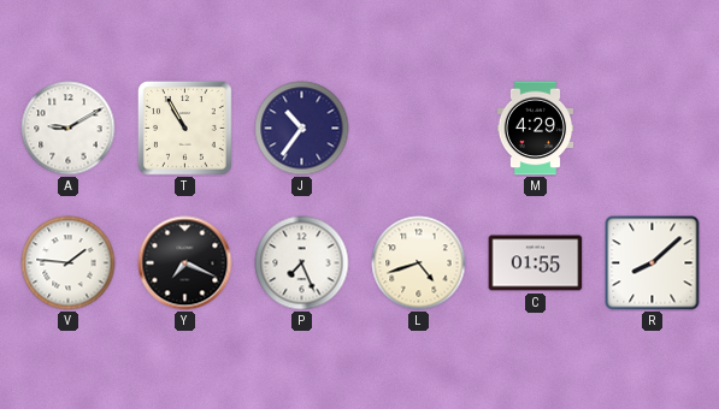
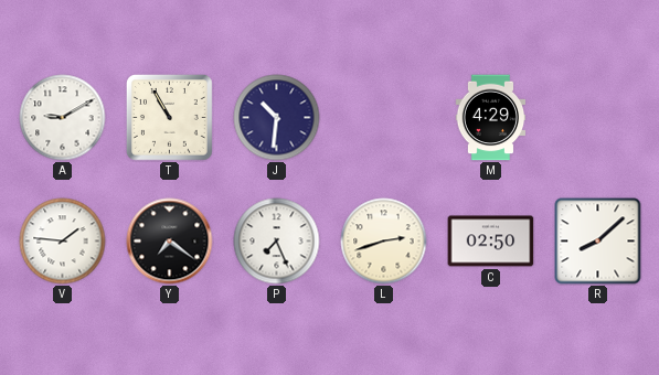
J: 10:36 -> 10:31 (277, 118)
Y: 7:19 -> 7:21 (170, 242)
L: 4:42 -> 2:42 (384, 242)
C: 01:55 -> 02:50 (491, 242)
